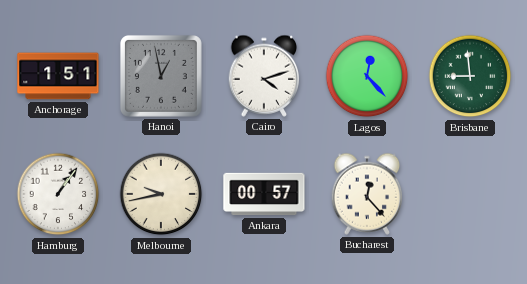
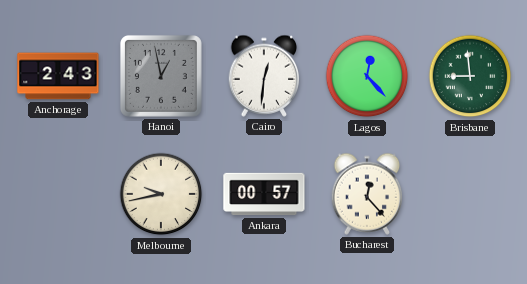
Anchorage: 1:51 -> 2:43 (58, 76)
Cairo: 4:12 -> 12:31 (264, 76)
Hamburg: 1:06 -> none (58, 194)
